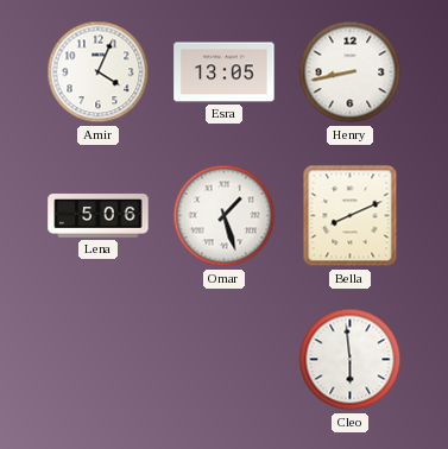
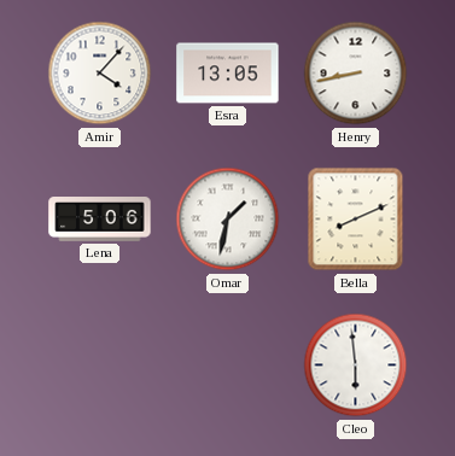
Amir: 4:04 -> 4:07 (100, 74)
Omar: 1:27 -> 1:32 (228, 220)
